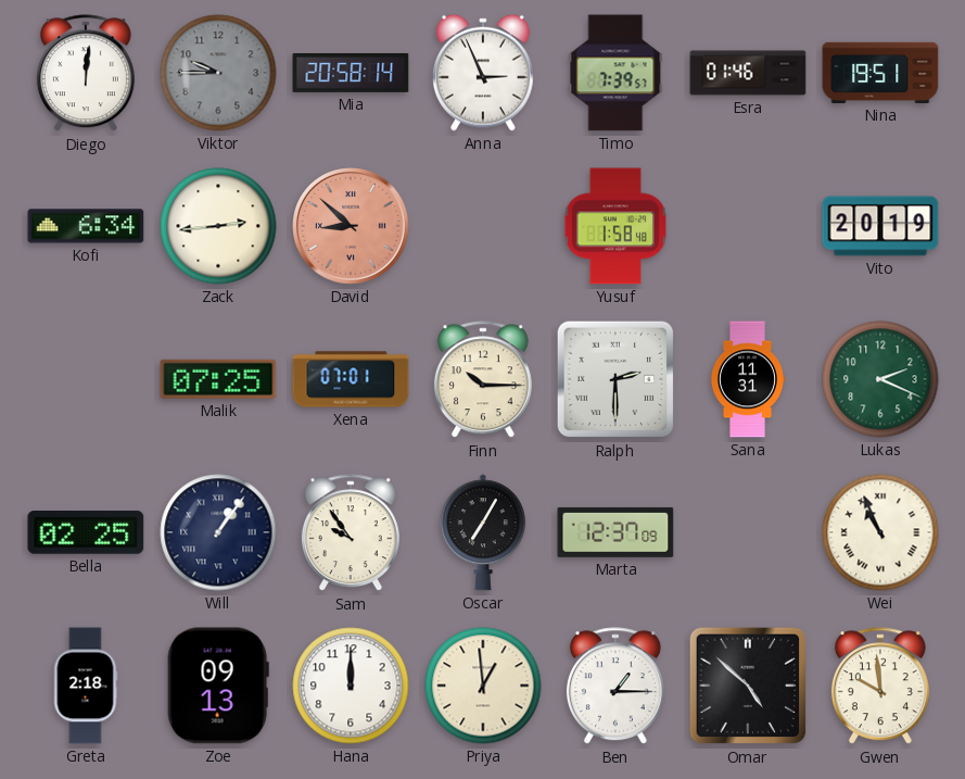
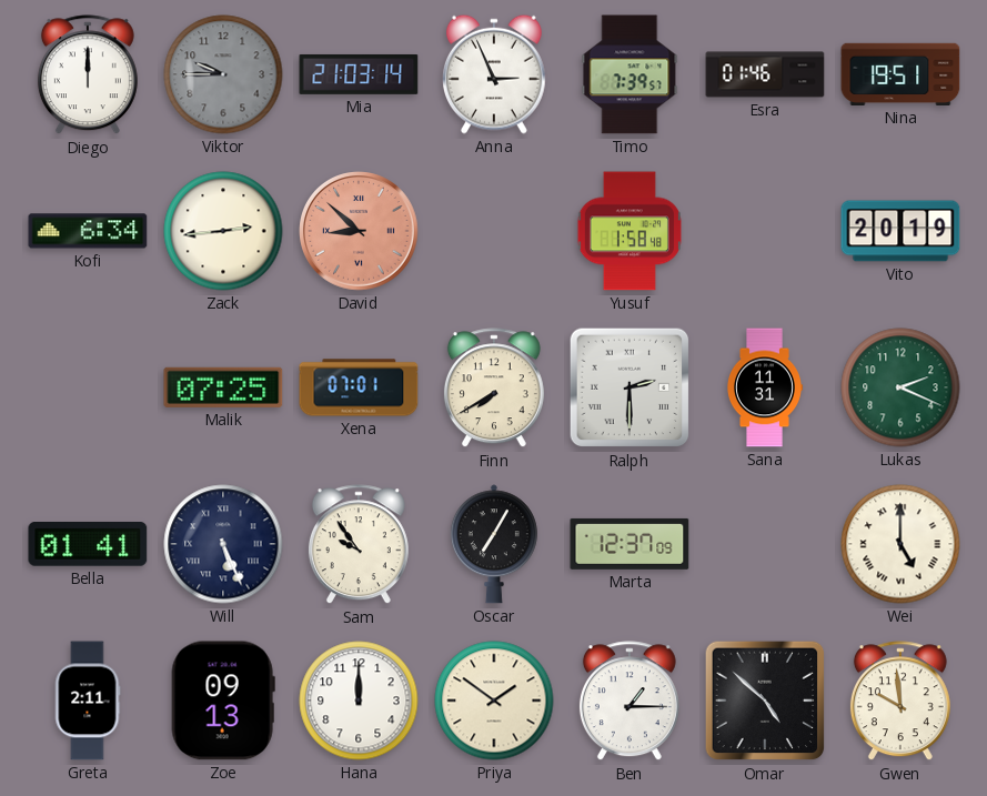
Diego: 12:01 -> 12:00 (88, 75)
Mia: 20:58 -> 21:03 (359, 74)
Finn: 10:15 -> 7:40 (494, 389)
Bella: 02:25 -> 01:41 (88, 545)
Will: 1:06 -> 5:26 (223, 544)
Wei: 10:56 -> 5:00 (900, 544)
Greta: 2:18 -> 2:11 (88, 701)
Priya: 12:59 -> 1:51 (494, 701)
